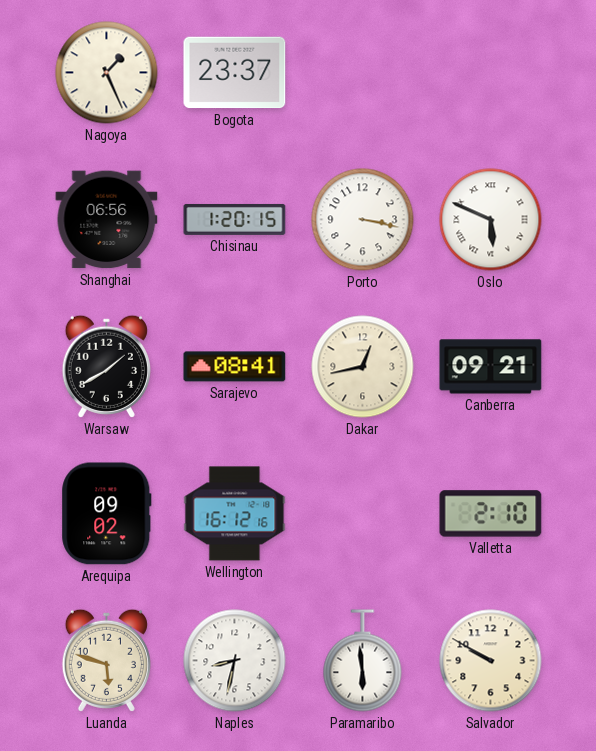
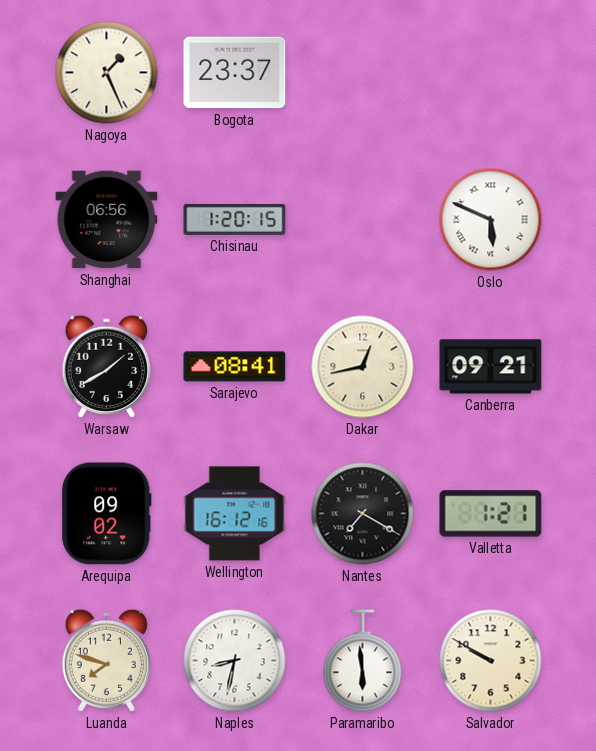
Porto: 3:17 -> none (363, 220)
Nantes: none -> 7:20 (363, 514)
Valletta: 2:10 -> 1:21 (491, 514)
Luanda: 5:48 -> 7:48 (106, 660)
